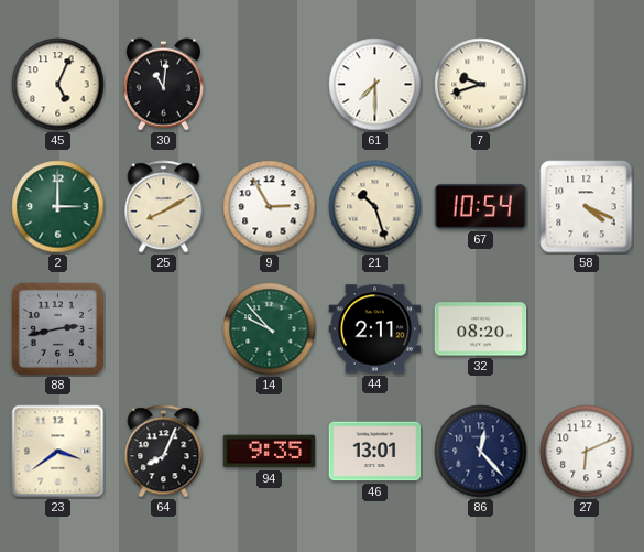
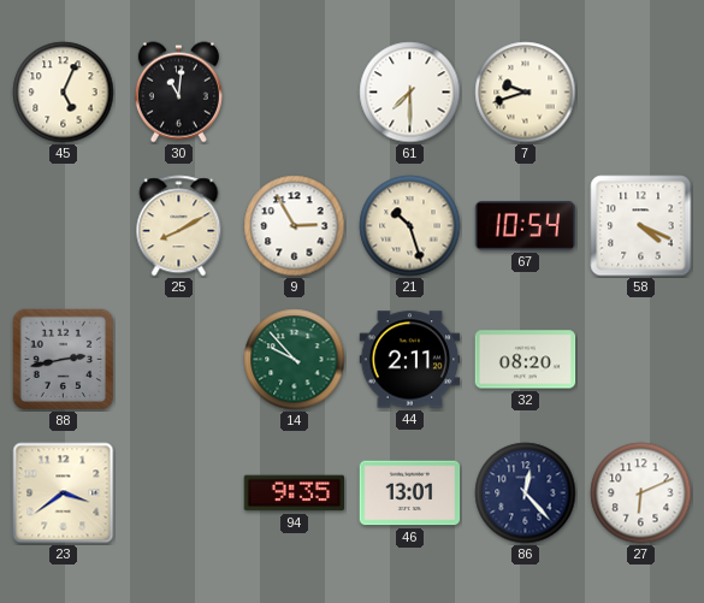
2: 3:00 -> none (58, 207)
64: 8:04 -> none (164, 452)
